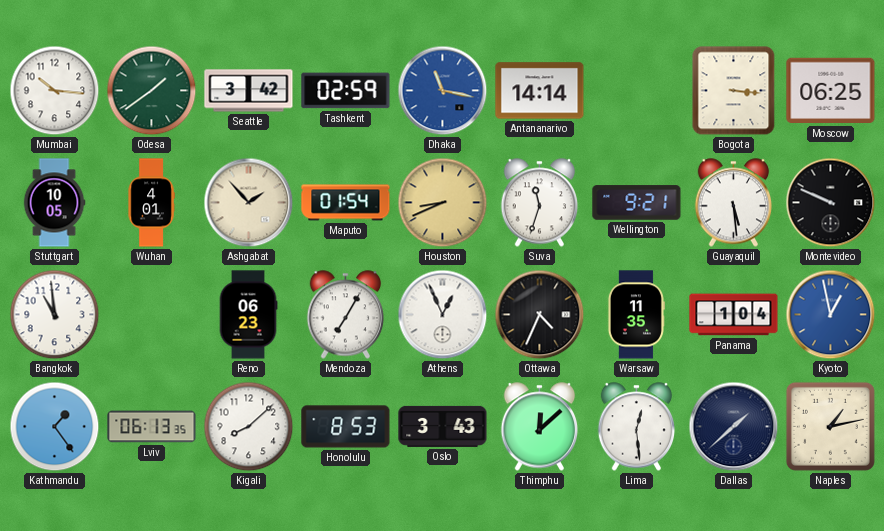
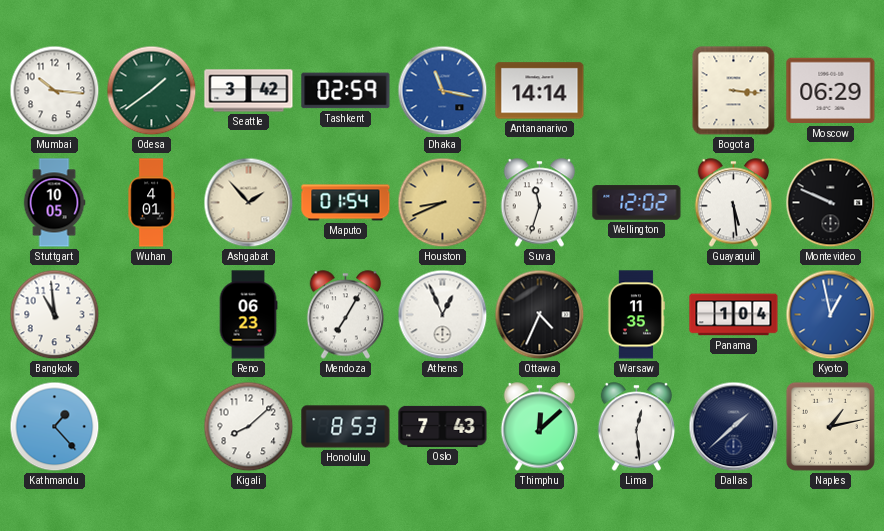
Moscow: 06:25 -> 06:29 (831, 91)
Wellington: 9:21 -> 12:02 (637, 203)
Kathmandu: 1:24 -> 1:23 (55, 427)
Lviv: 06:13 -> none (152, 427)
Oslo: 3:43 -> 7:43 (443, 426)
